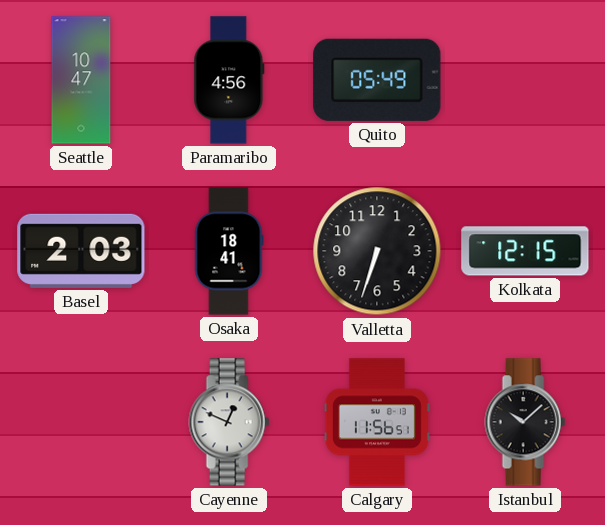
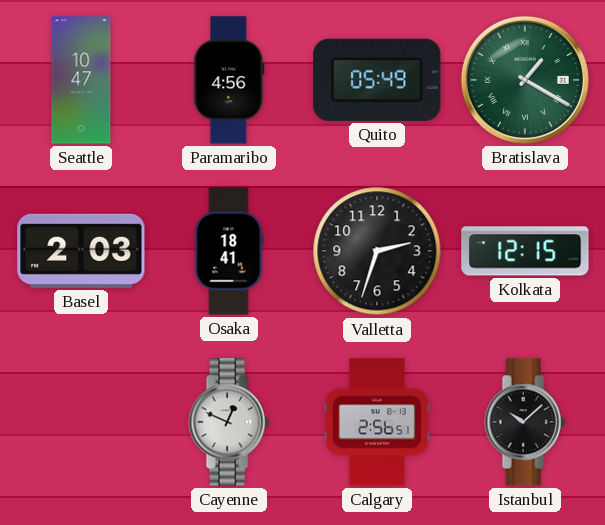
Bratislava: none -> 1:20 (525, 80)
Valletta: 6:33 -> 2:33 (377, 251)
Calgary: 11:56 -> 2:56 (377, 422)
